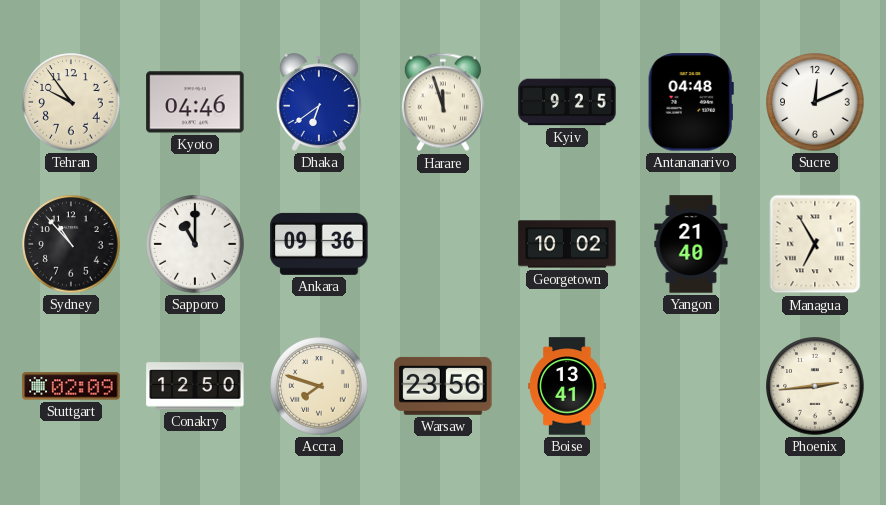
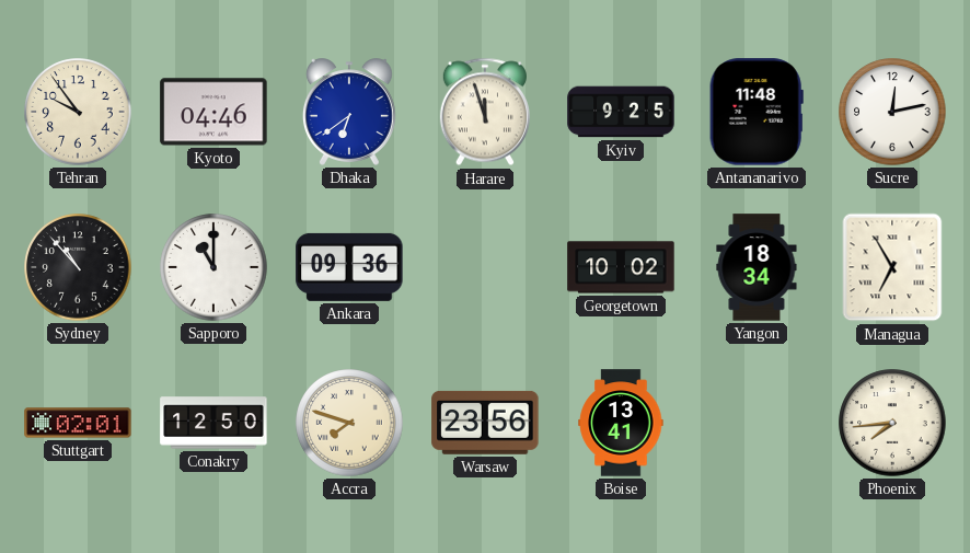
Antananarivo: 04:48 -> 11:48 (757, 112)
Sucre: 12:11 -> 12:13 (892, 112)
Yangon: 21:40 -> 18:34 (757, 267)
Stuttgart: 02:09 -> 02:01 (78, 423)
Phoenix: 2:44 -> 7:44 (892, 423)
